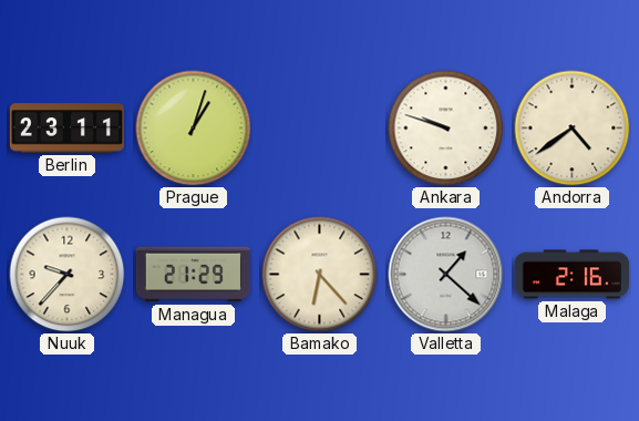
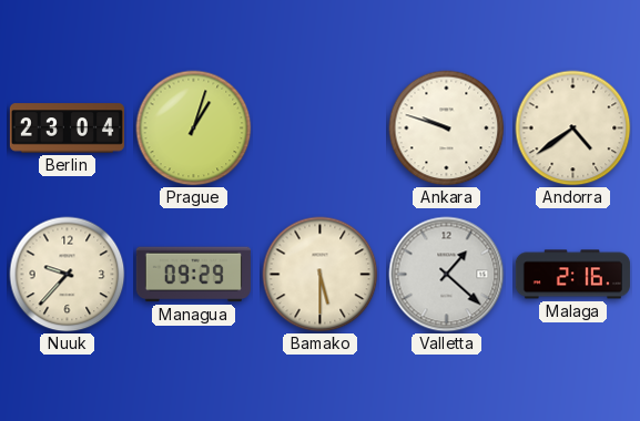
Berlin: 23:11 -> 23:04 (67, 129)
Managua: 21:29 -> 09:29 (193, 275)
Bamako: 6:23 -> 5:30 (321, 275)
